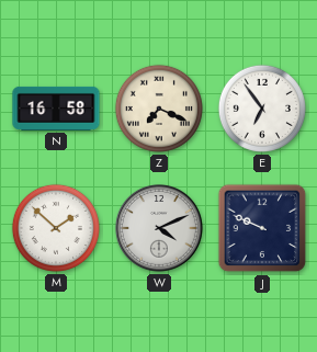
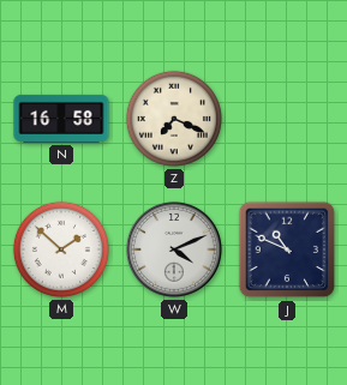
E: 6:54 -> none (262, 109)
J: 9:49 -> 10:49 (287, 249)
